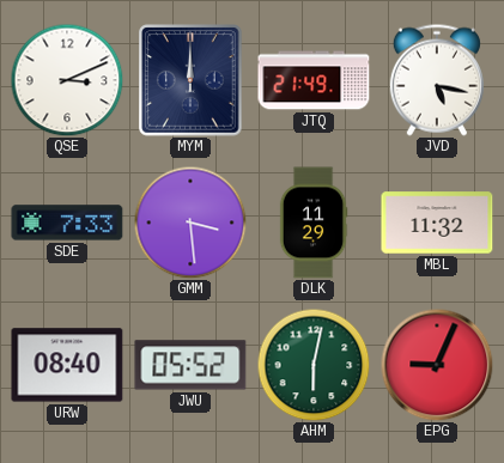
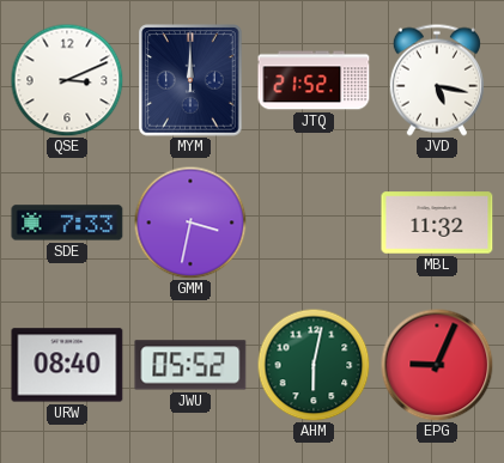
JTQ: 21:49 -> 21:52 (314, 80)
GMM: 3:29 -> 3:32 (190, 223)
DLK: 11:29 -> none (314, 223)
